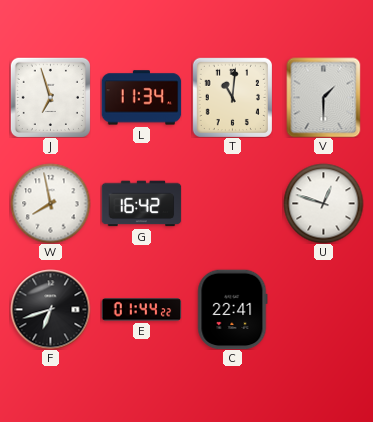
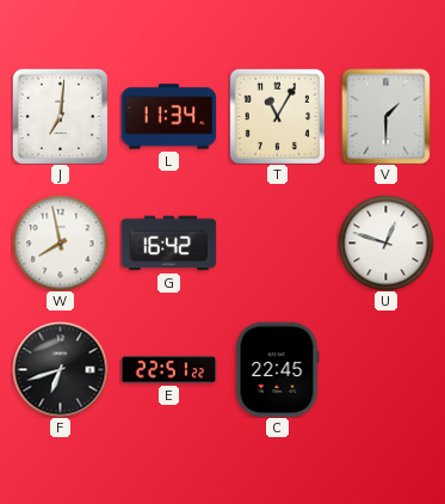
J: 6:57 -> 7:01 (60, 116)
T: 11:01 -> 11:05 (277, 116)
E: 01:44 -> 22:51 (168, 370)
C: 22:41 -> 22:45 (278, 369)
